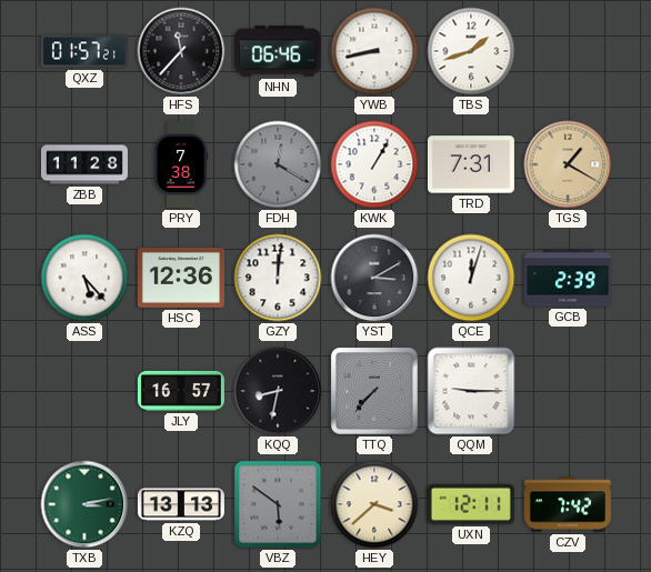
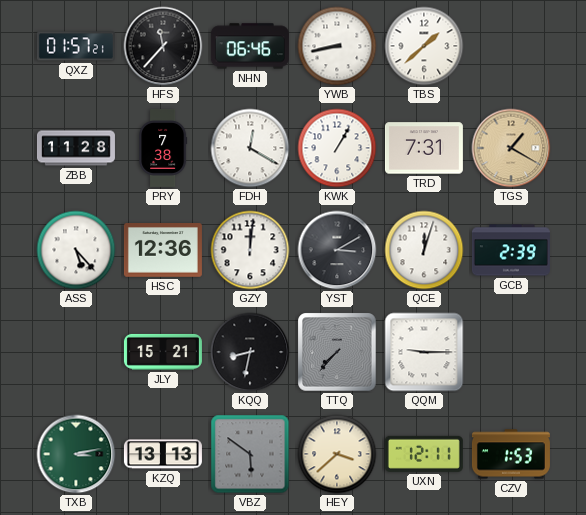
TBS: 1:42 -> 1:38 (424, 46)
FDH dial: grey -> white (250, 148)
JLY: 16:57 -> 15:21 (163, 352)
CZV: 7:42 -> 1:53 (511, 454)
